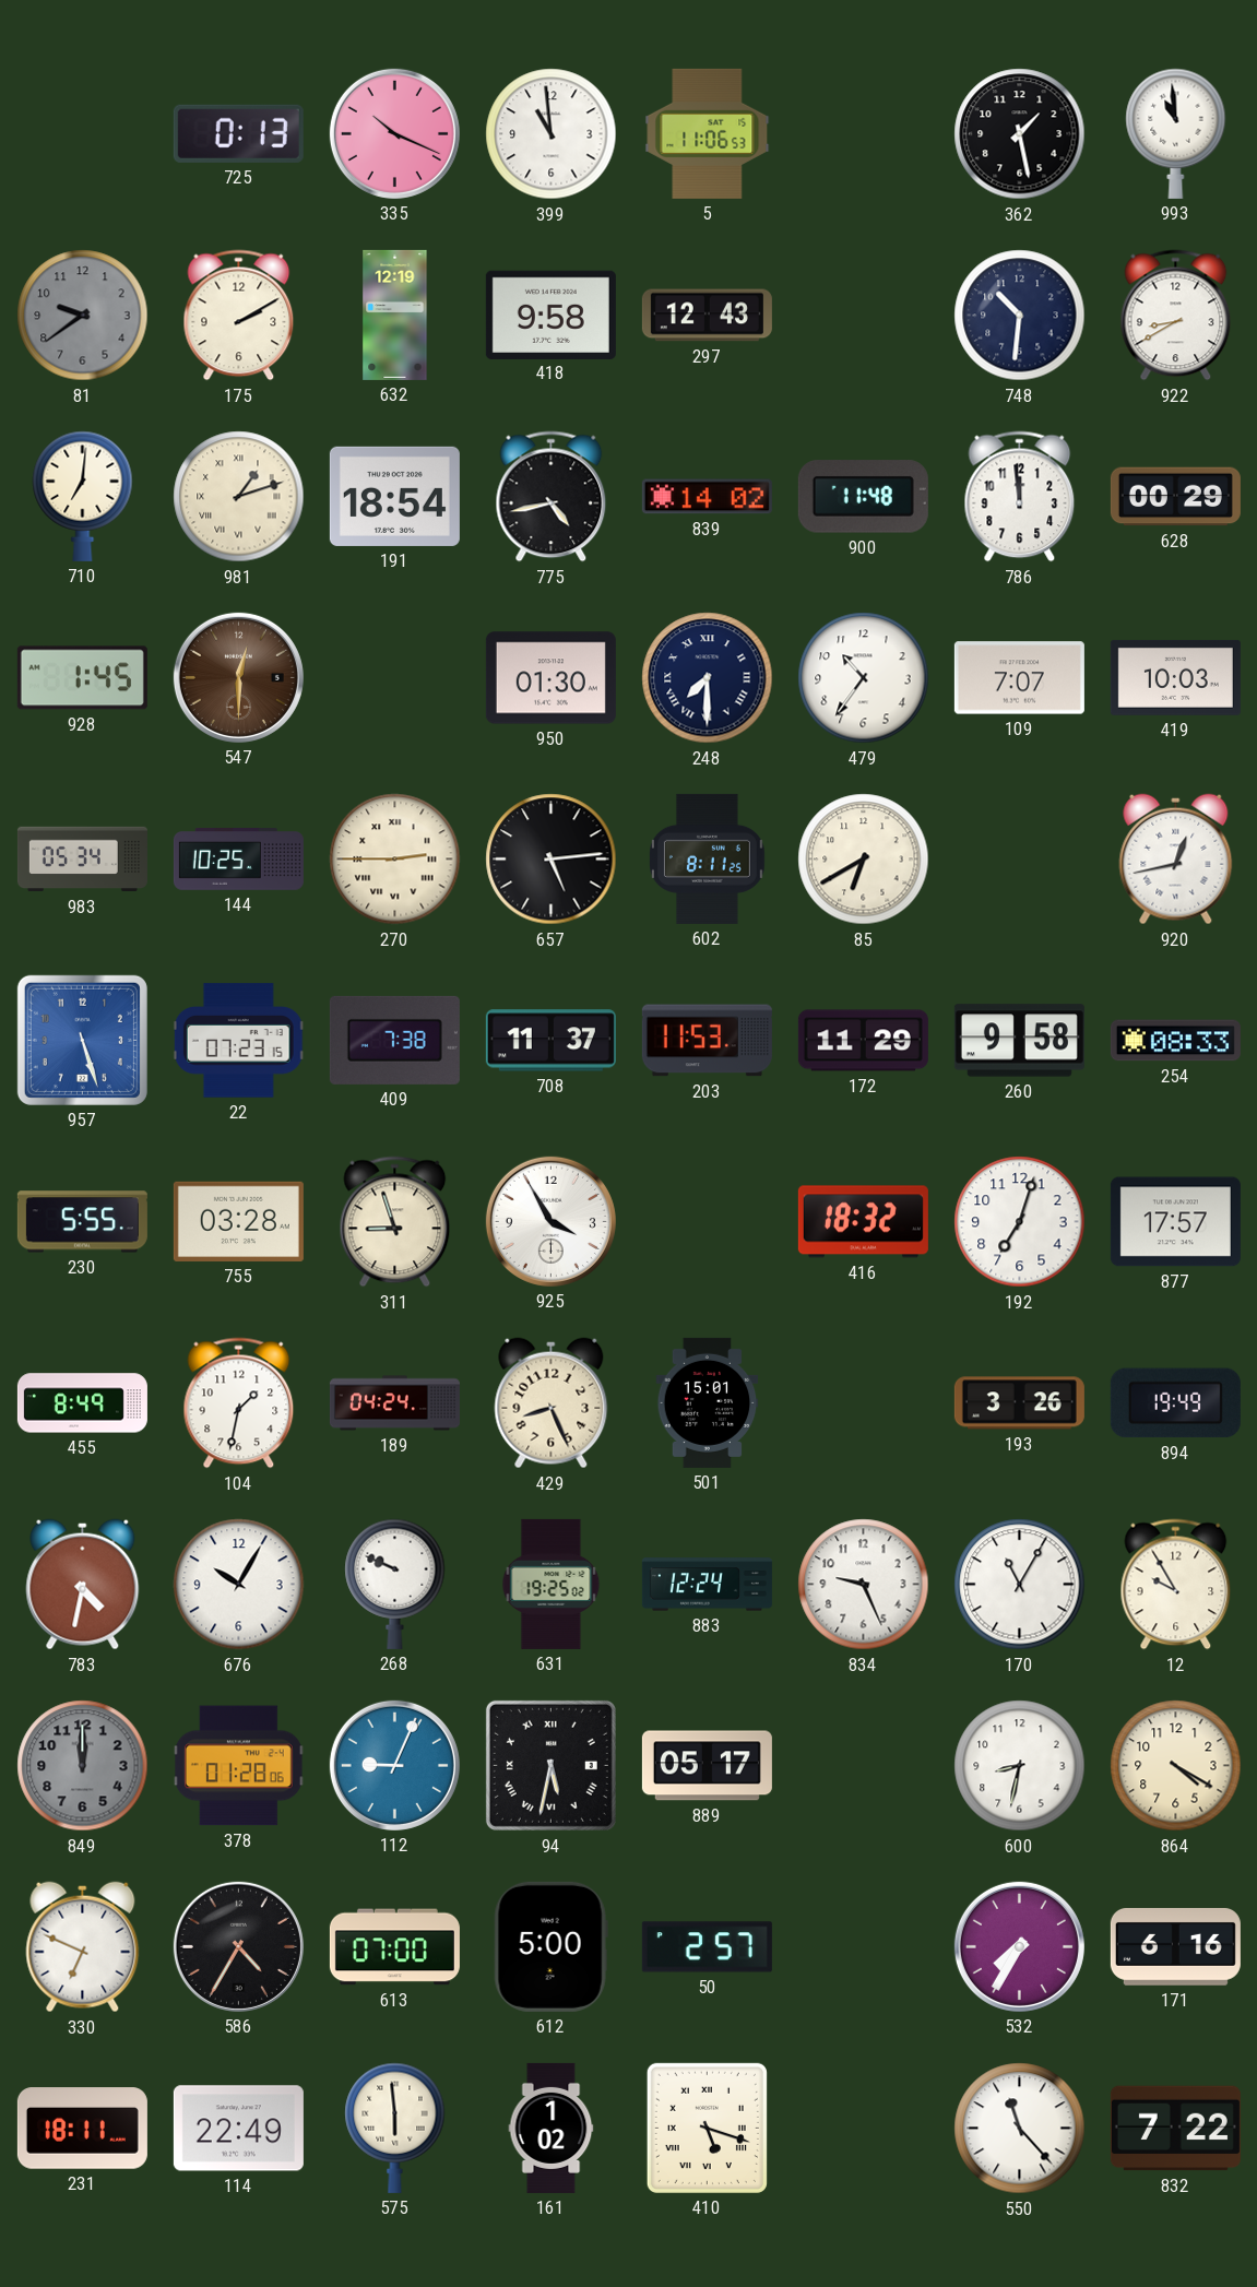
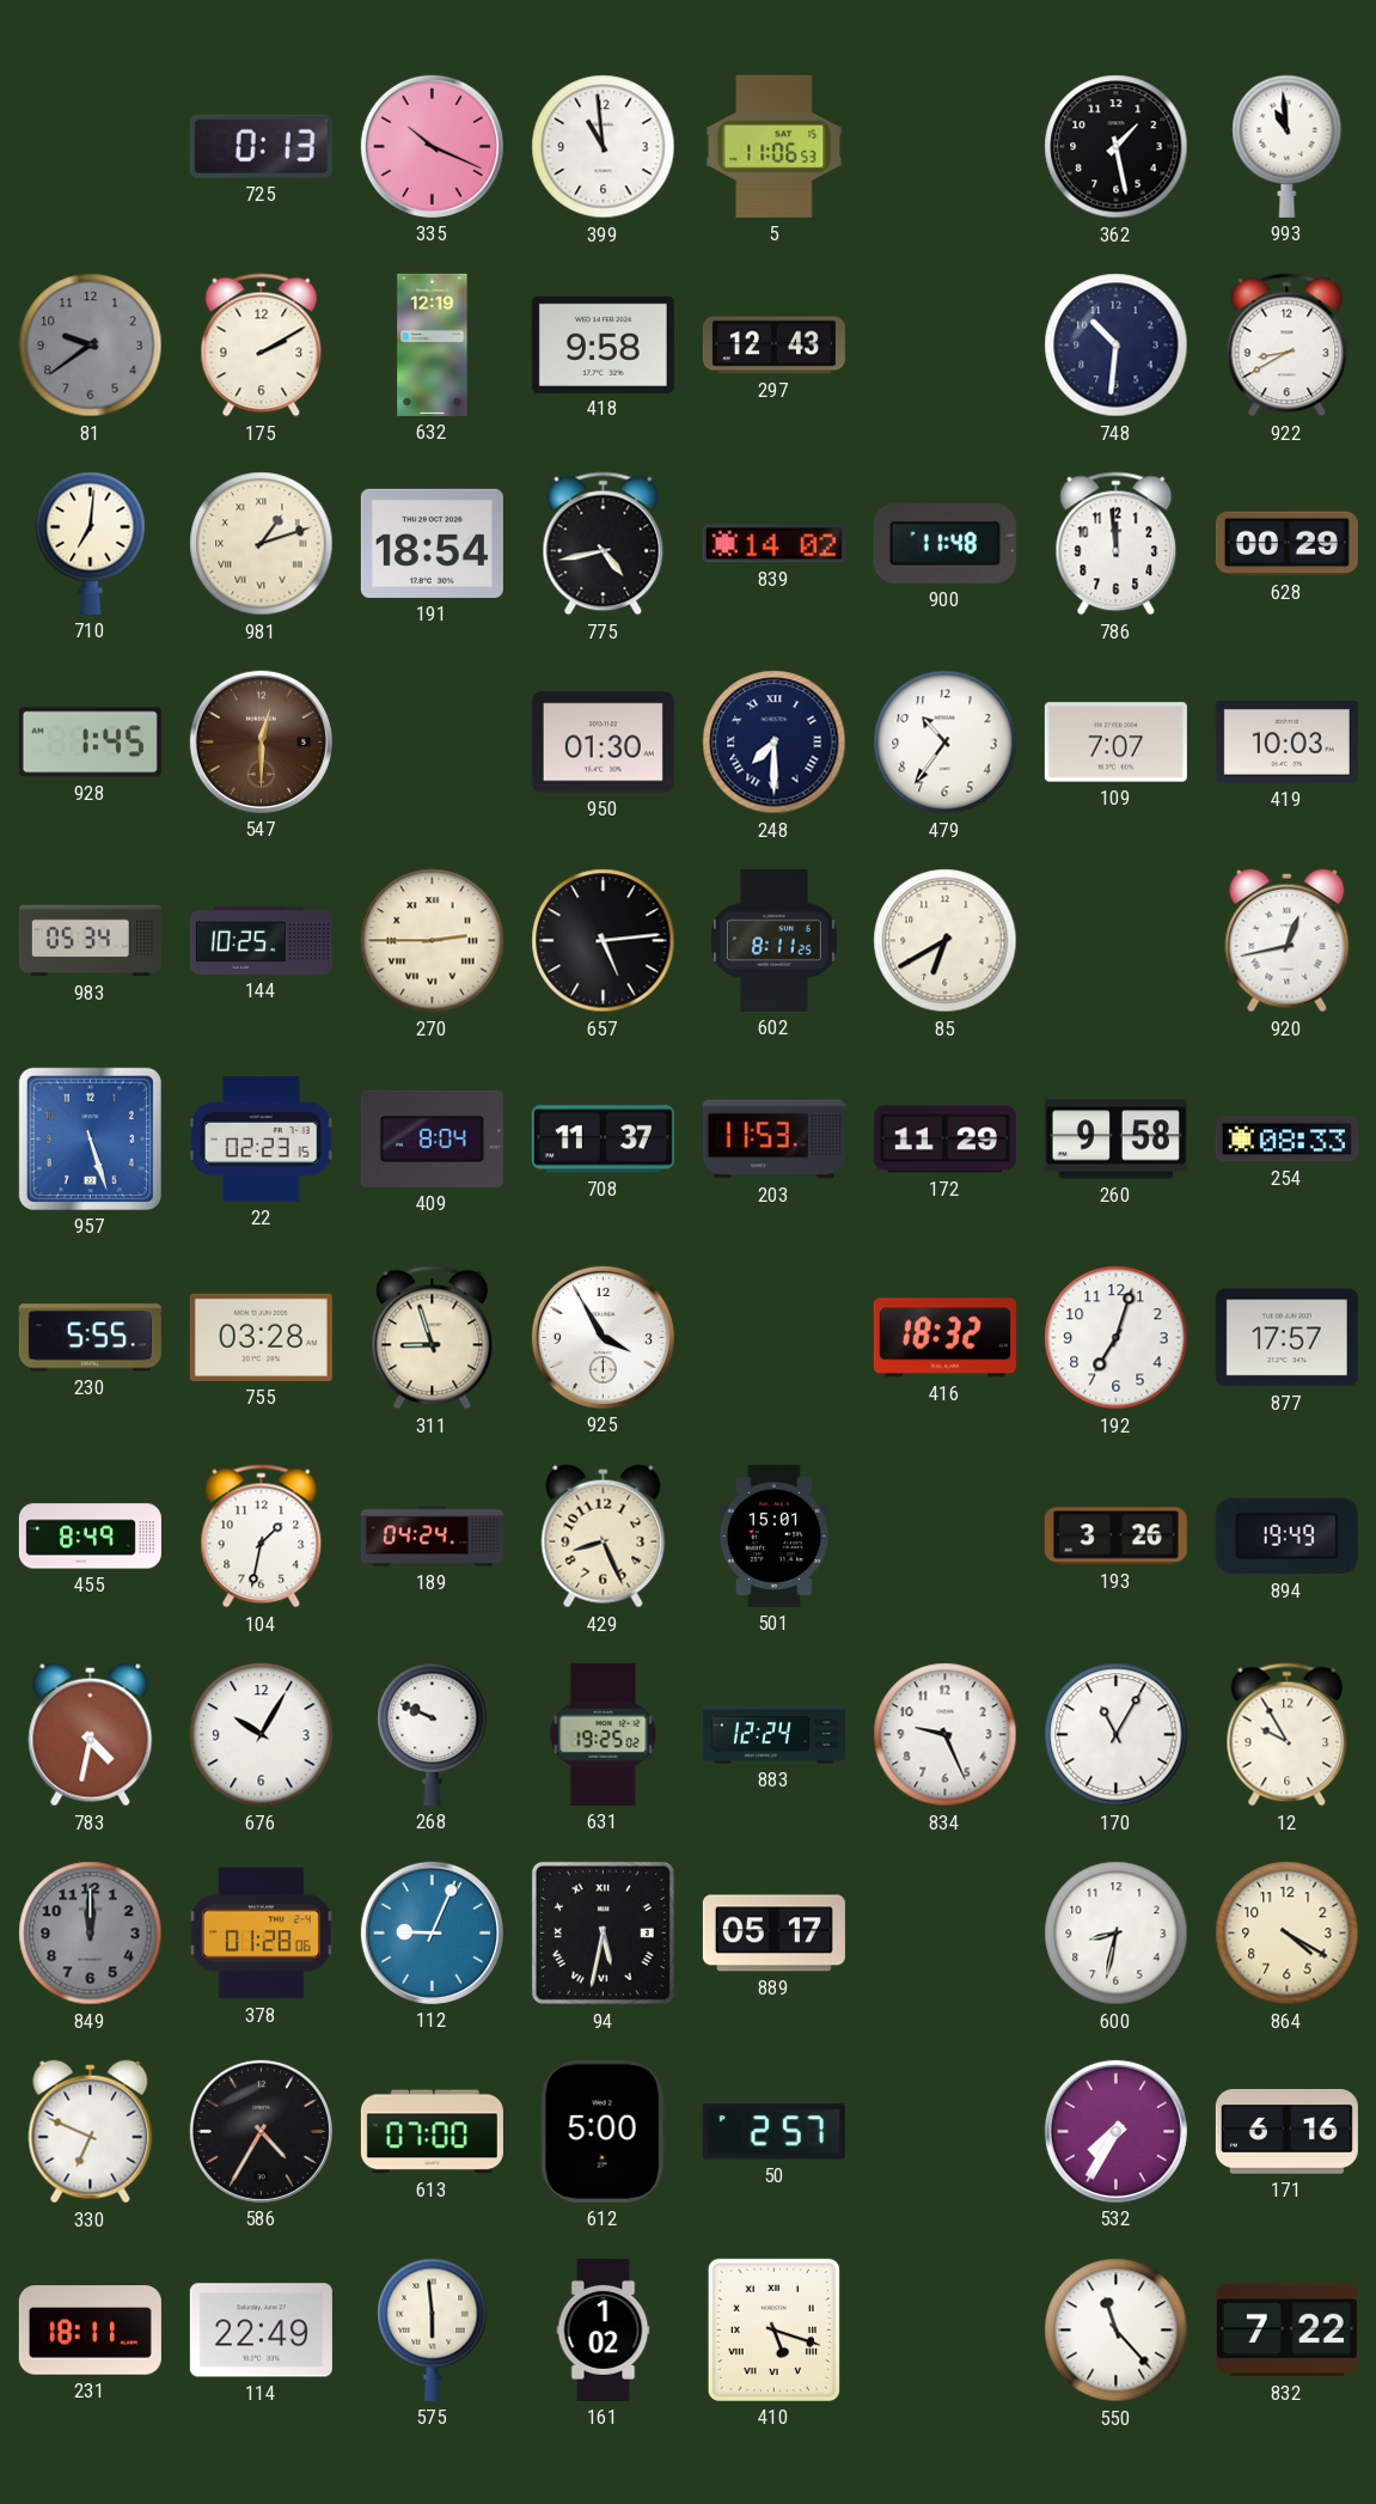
22: 07:23 -> 02:23 (261, 1140)
409: 7:38 -> 8:04 (432, 1138)
